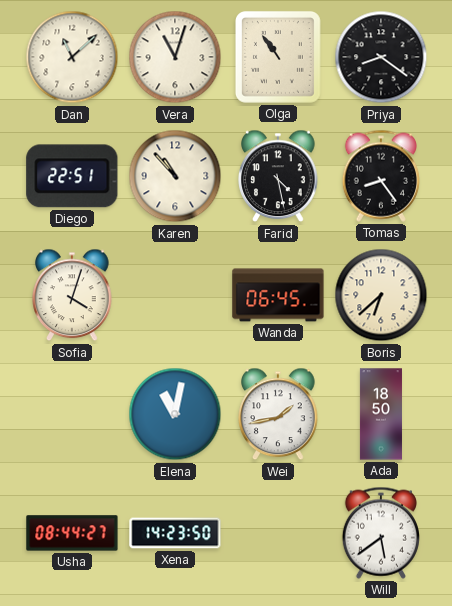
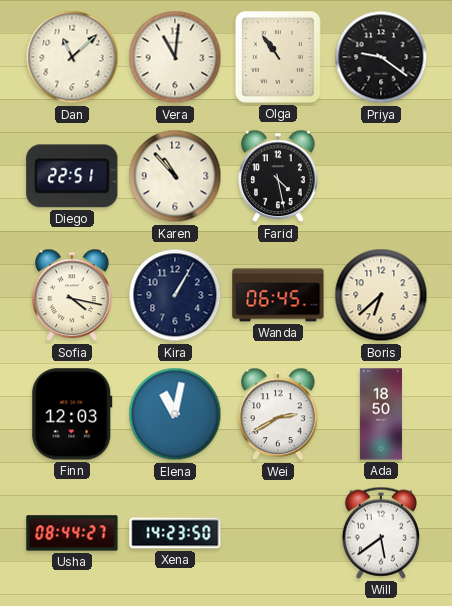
Vera: 11:03 -> 11:01 (175, 57)
Priya: 8:21 -> 9:21 (381, 57)
Tomas: 8:24 -> none (381, 176)
Sofia: 4:03 -> 4:17 (72, 295)
Kira: none -> 1:05 (175, 295)
Finn: none -> 12:03 (72, 414)
Wei: 1:43 -> 2:40 (278, 414)
